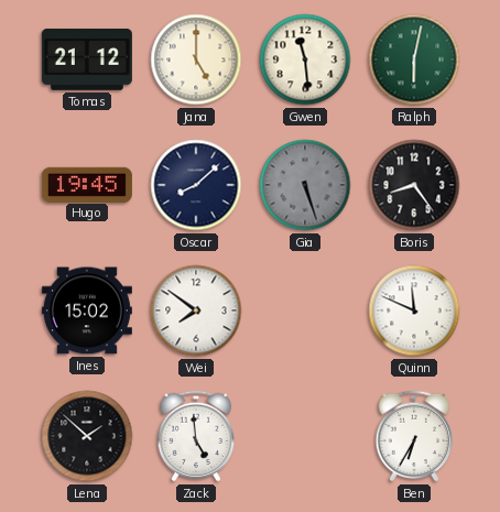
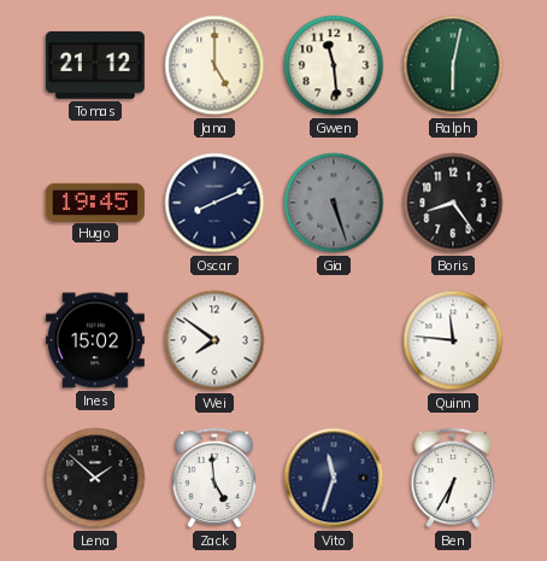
Oscar: 8:08 -> 8:11 (214, 203)
Quinn: 11:49 -> 11:46 (453, 340)
Vito: none -> 11:33 (334, 478)
